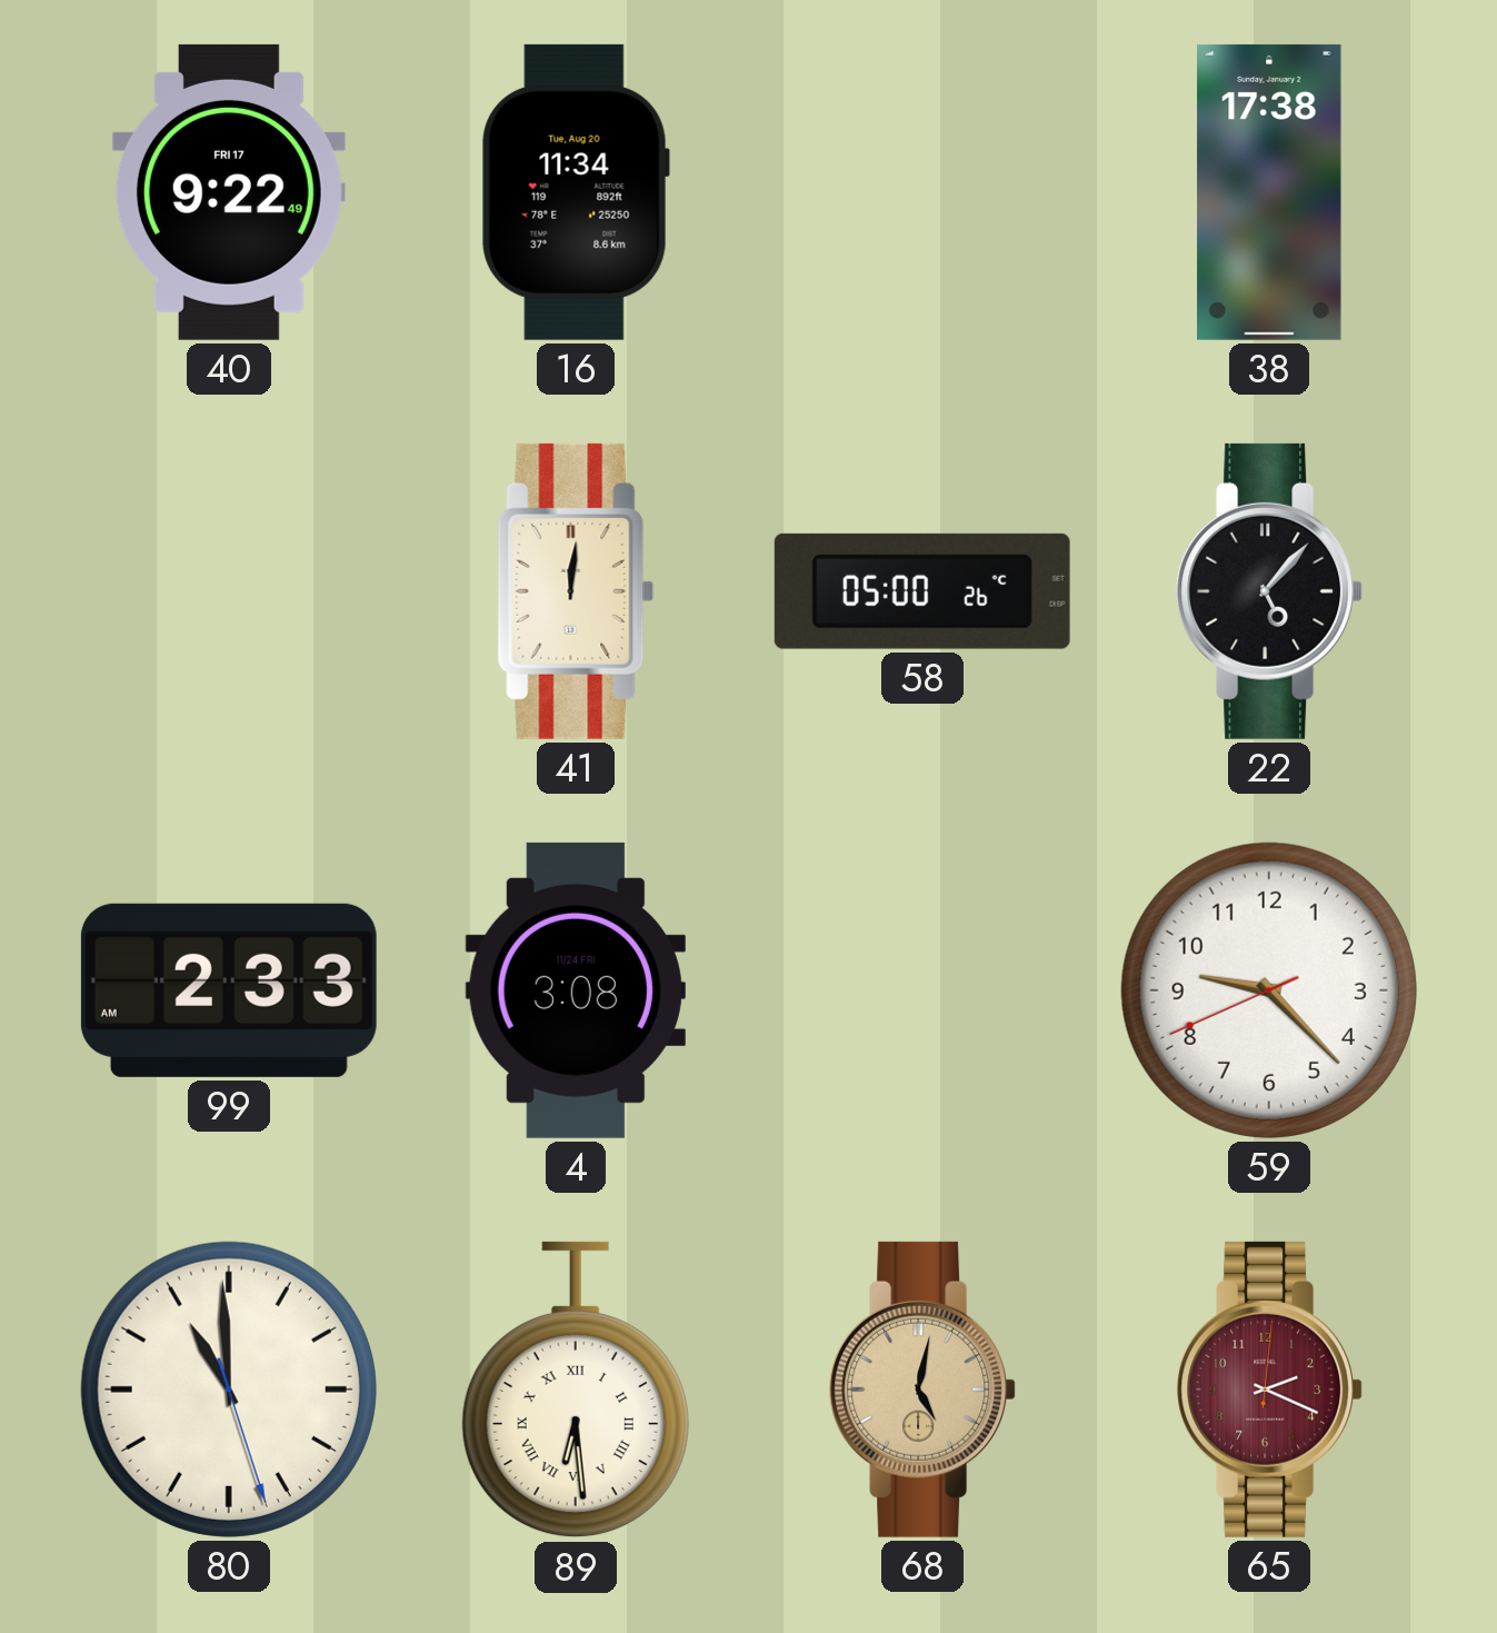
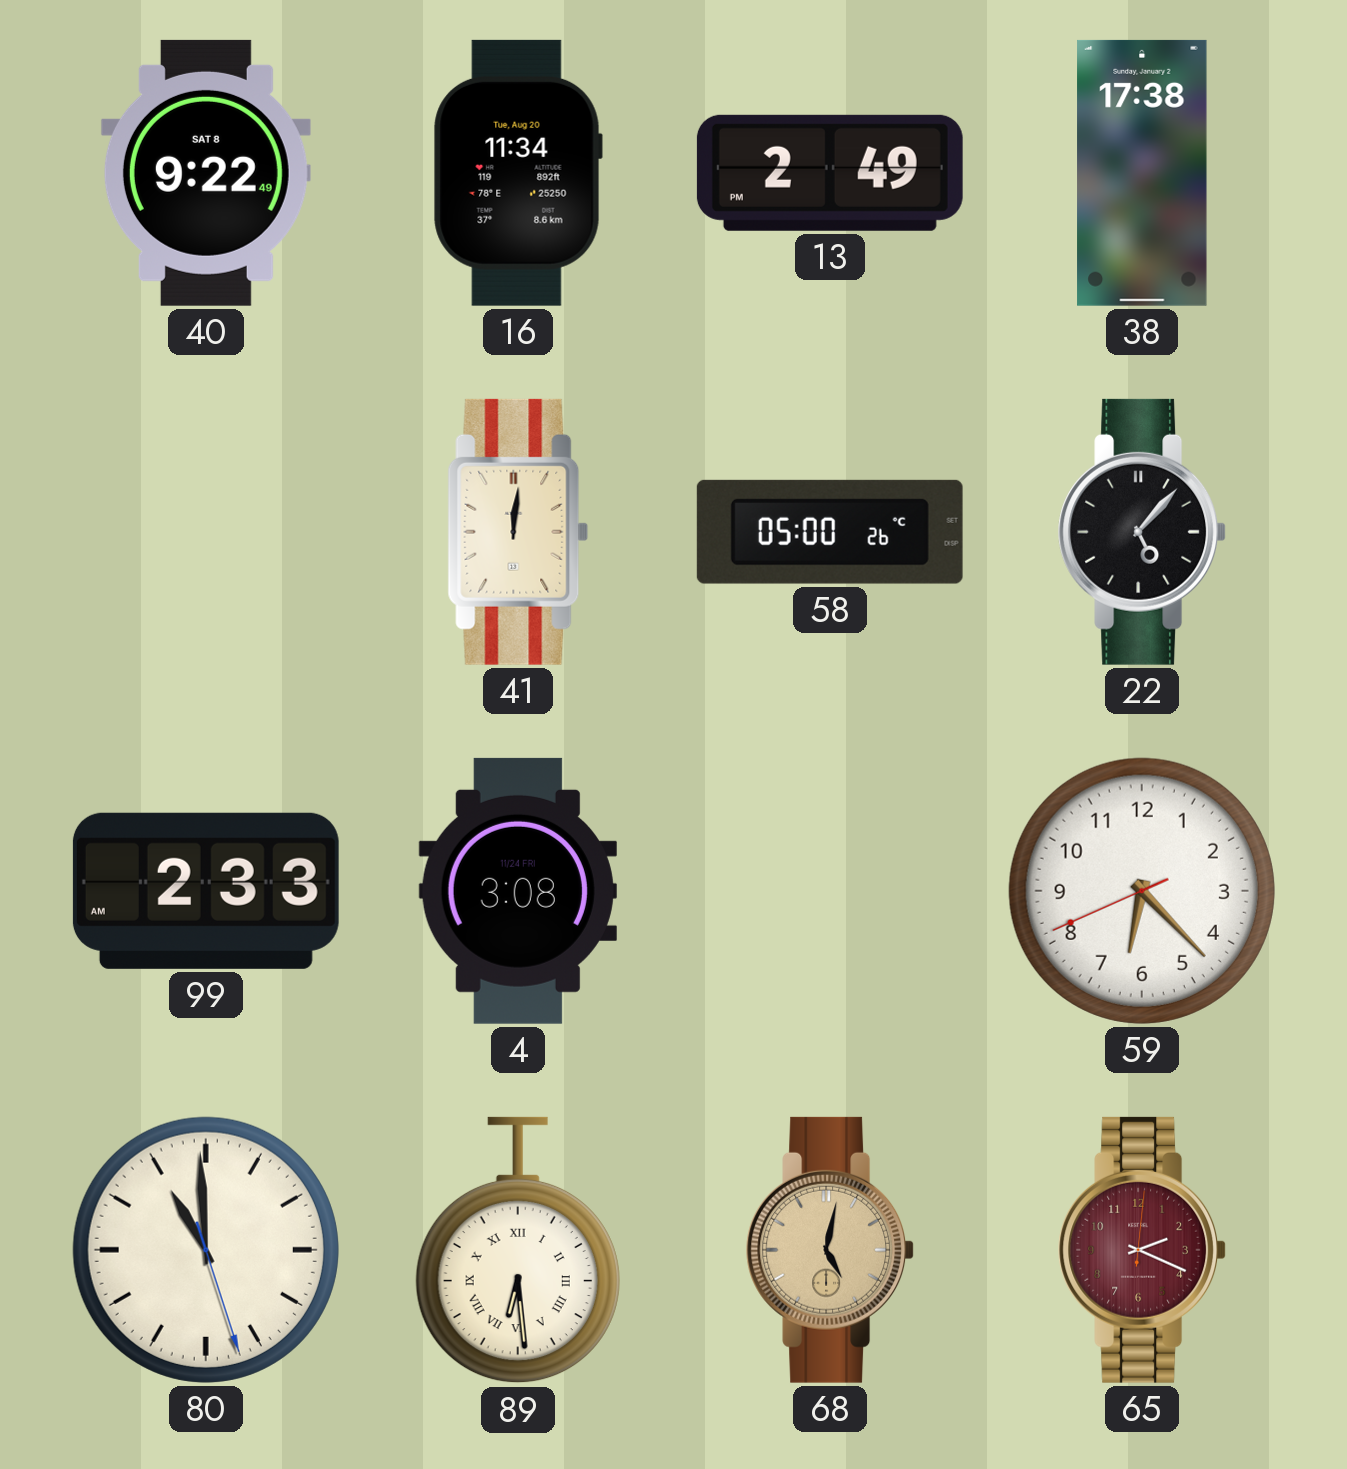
40 date: FRI 17 -> SAT 8 (206, 173)
13: none -> 2:49 (830, 173)
59: 9:22 -> 6:22 (1142, 891)
